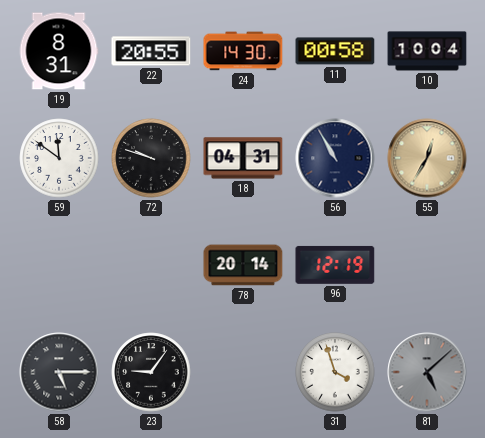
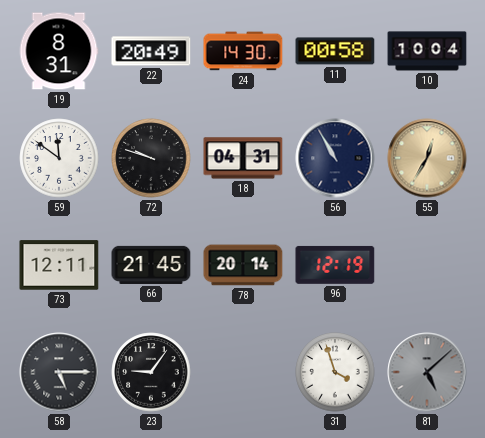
22: 20:55 -> 20:49 (151, 51)
73: none -> 12:11 (59, 265)
66: none -> 21:45 (151, 265)
